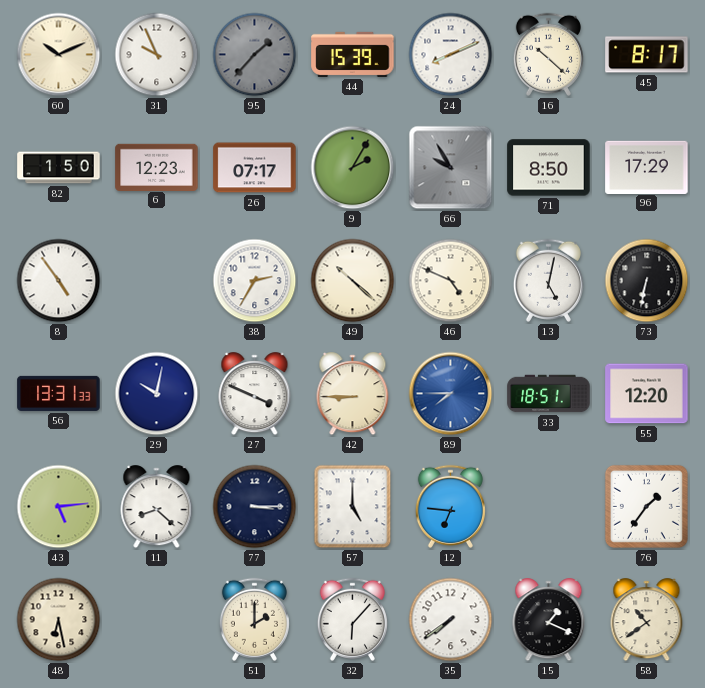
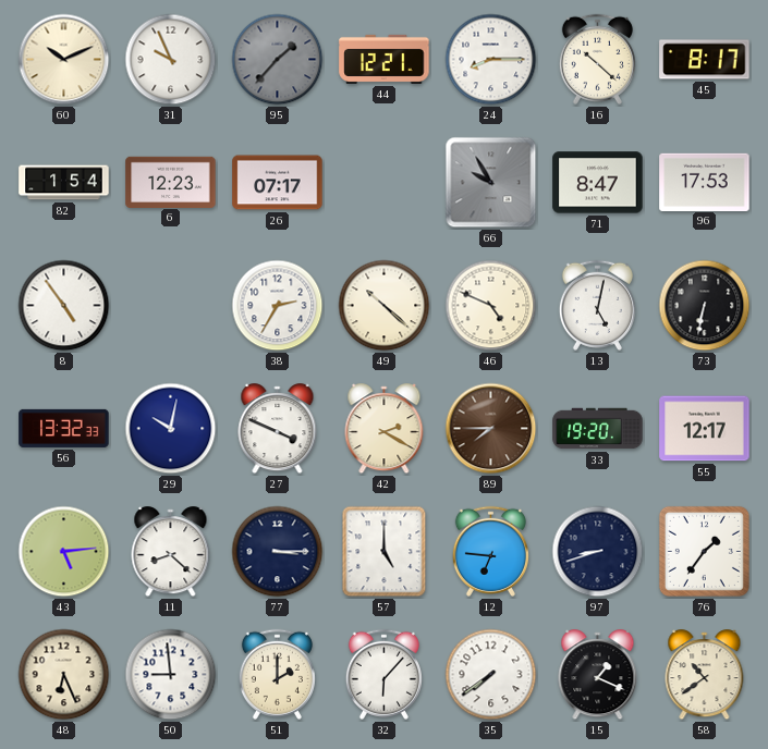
44: 15:39 -> 12:21 (385, 59)
24: 8:11 -> 8:15 (491, 60)
82: 1:50 -> 1:54 (64, 183)
9: 2:05 -> none (353, 168)
71: 8:50 -> 8:47 (598, 183)
96: 17:29 -> 17:53 (705, 182)
56: 13:31 -> 13:32 (64, 428)
42: 8:45 -> 2:20 (385, 429)
89 dial: blue -> brown (491, 429)
33: 18:51 -> 19:20 (598, 429)
55: 12:20 -> 12:17 (705, 429)
97: none -> 8:42 (598, 552)
48: 6:28 -> 6:26 (64, 675)
50: none -> 8:59 (171, 675)
